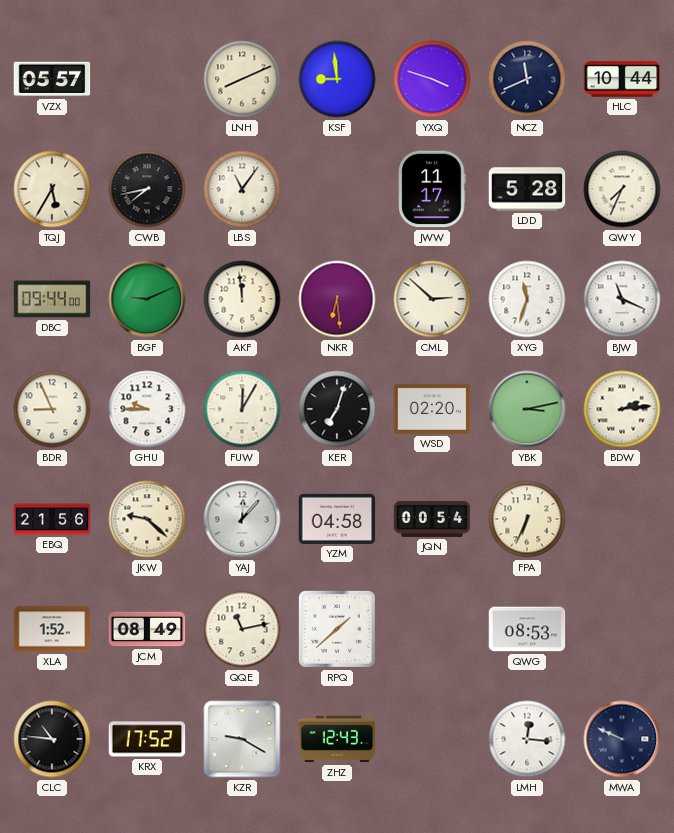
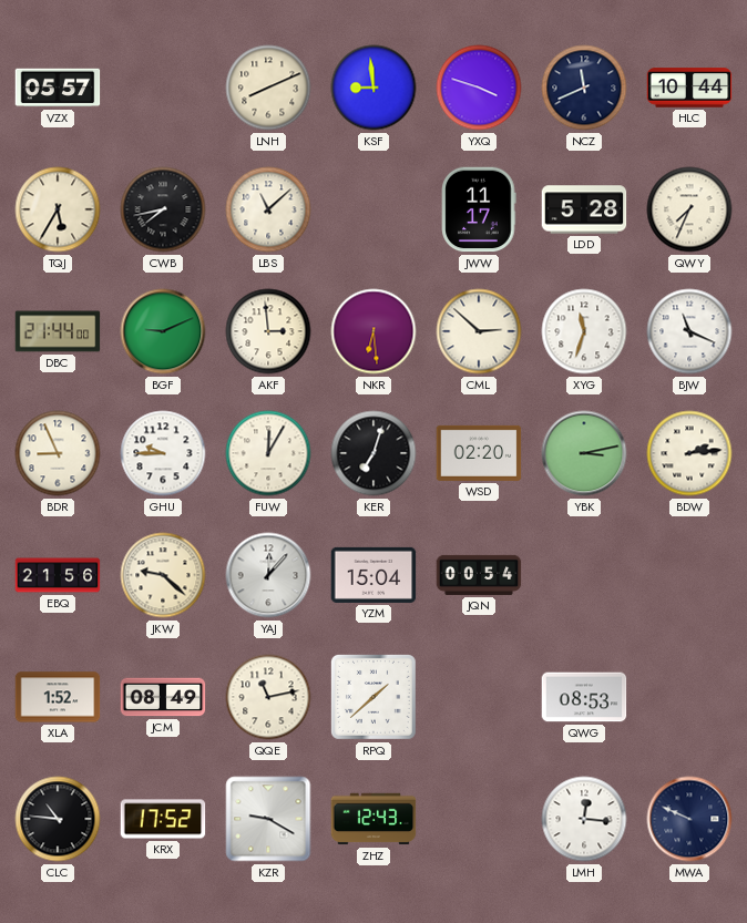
LBS: 11:06 -> 11:08 (268, 209)
DBC: 09:44 -> 21:44 (58, 331)
AKF: 11:59 -> 2:59 (268, 331)
YZM: 04:58 -> 15:04 (373, 575)
FPA: 6:34 -> none (527, 519)
